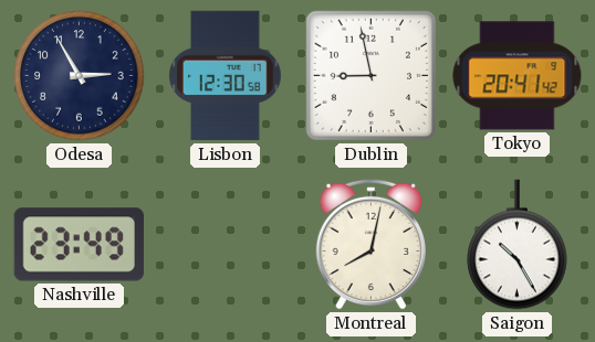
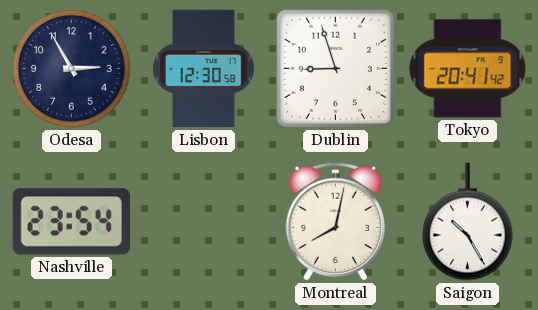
Dublin: 8:58 -> 8:57 (335, 68)
Nashville: 23:49 -> 23:54 (71, 222)
